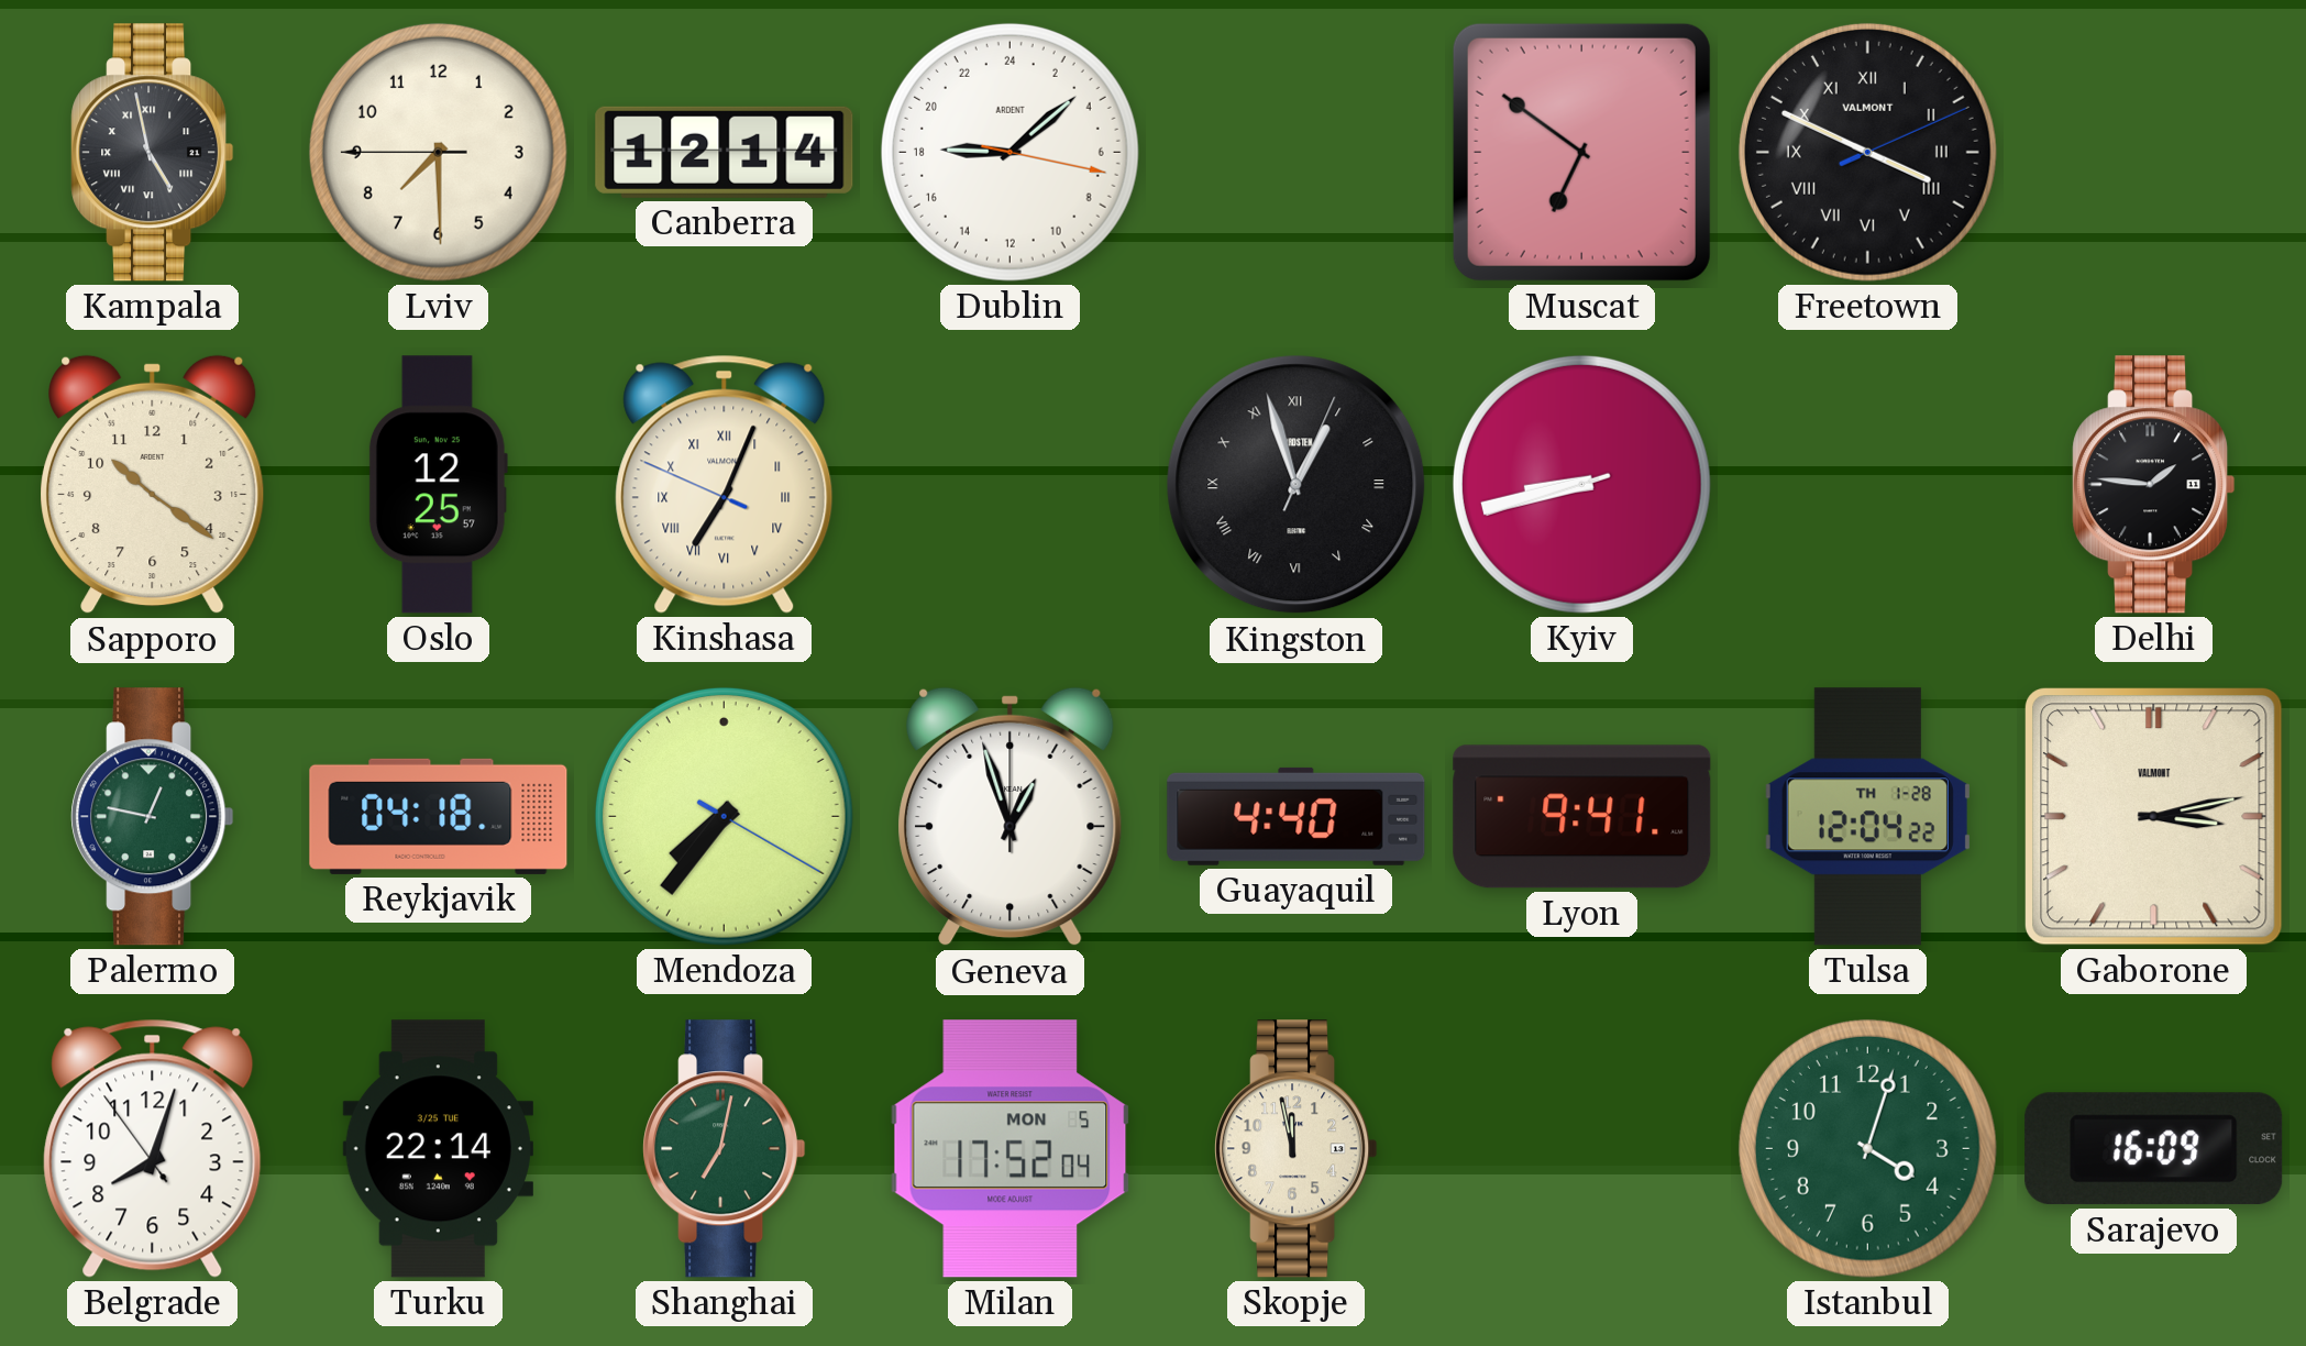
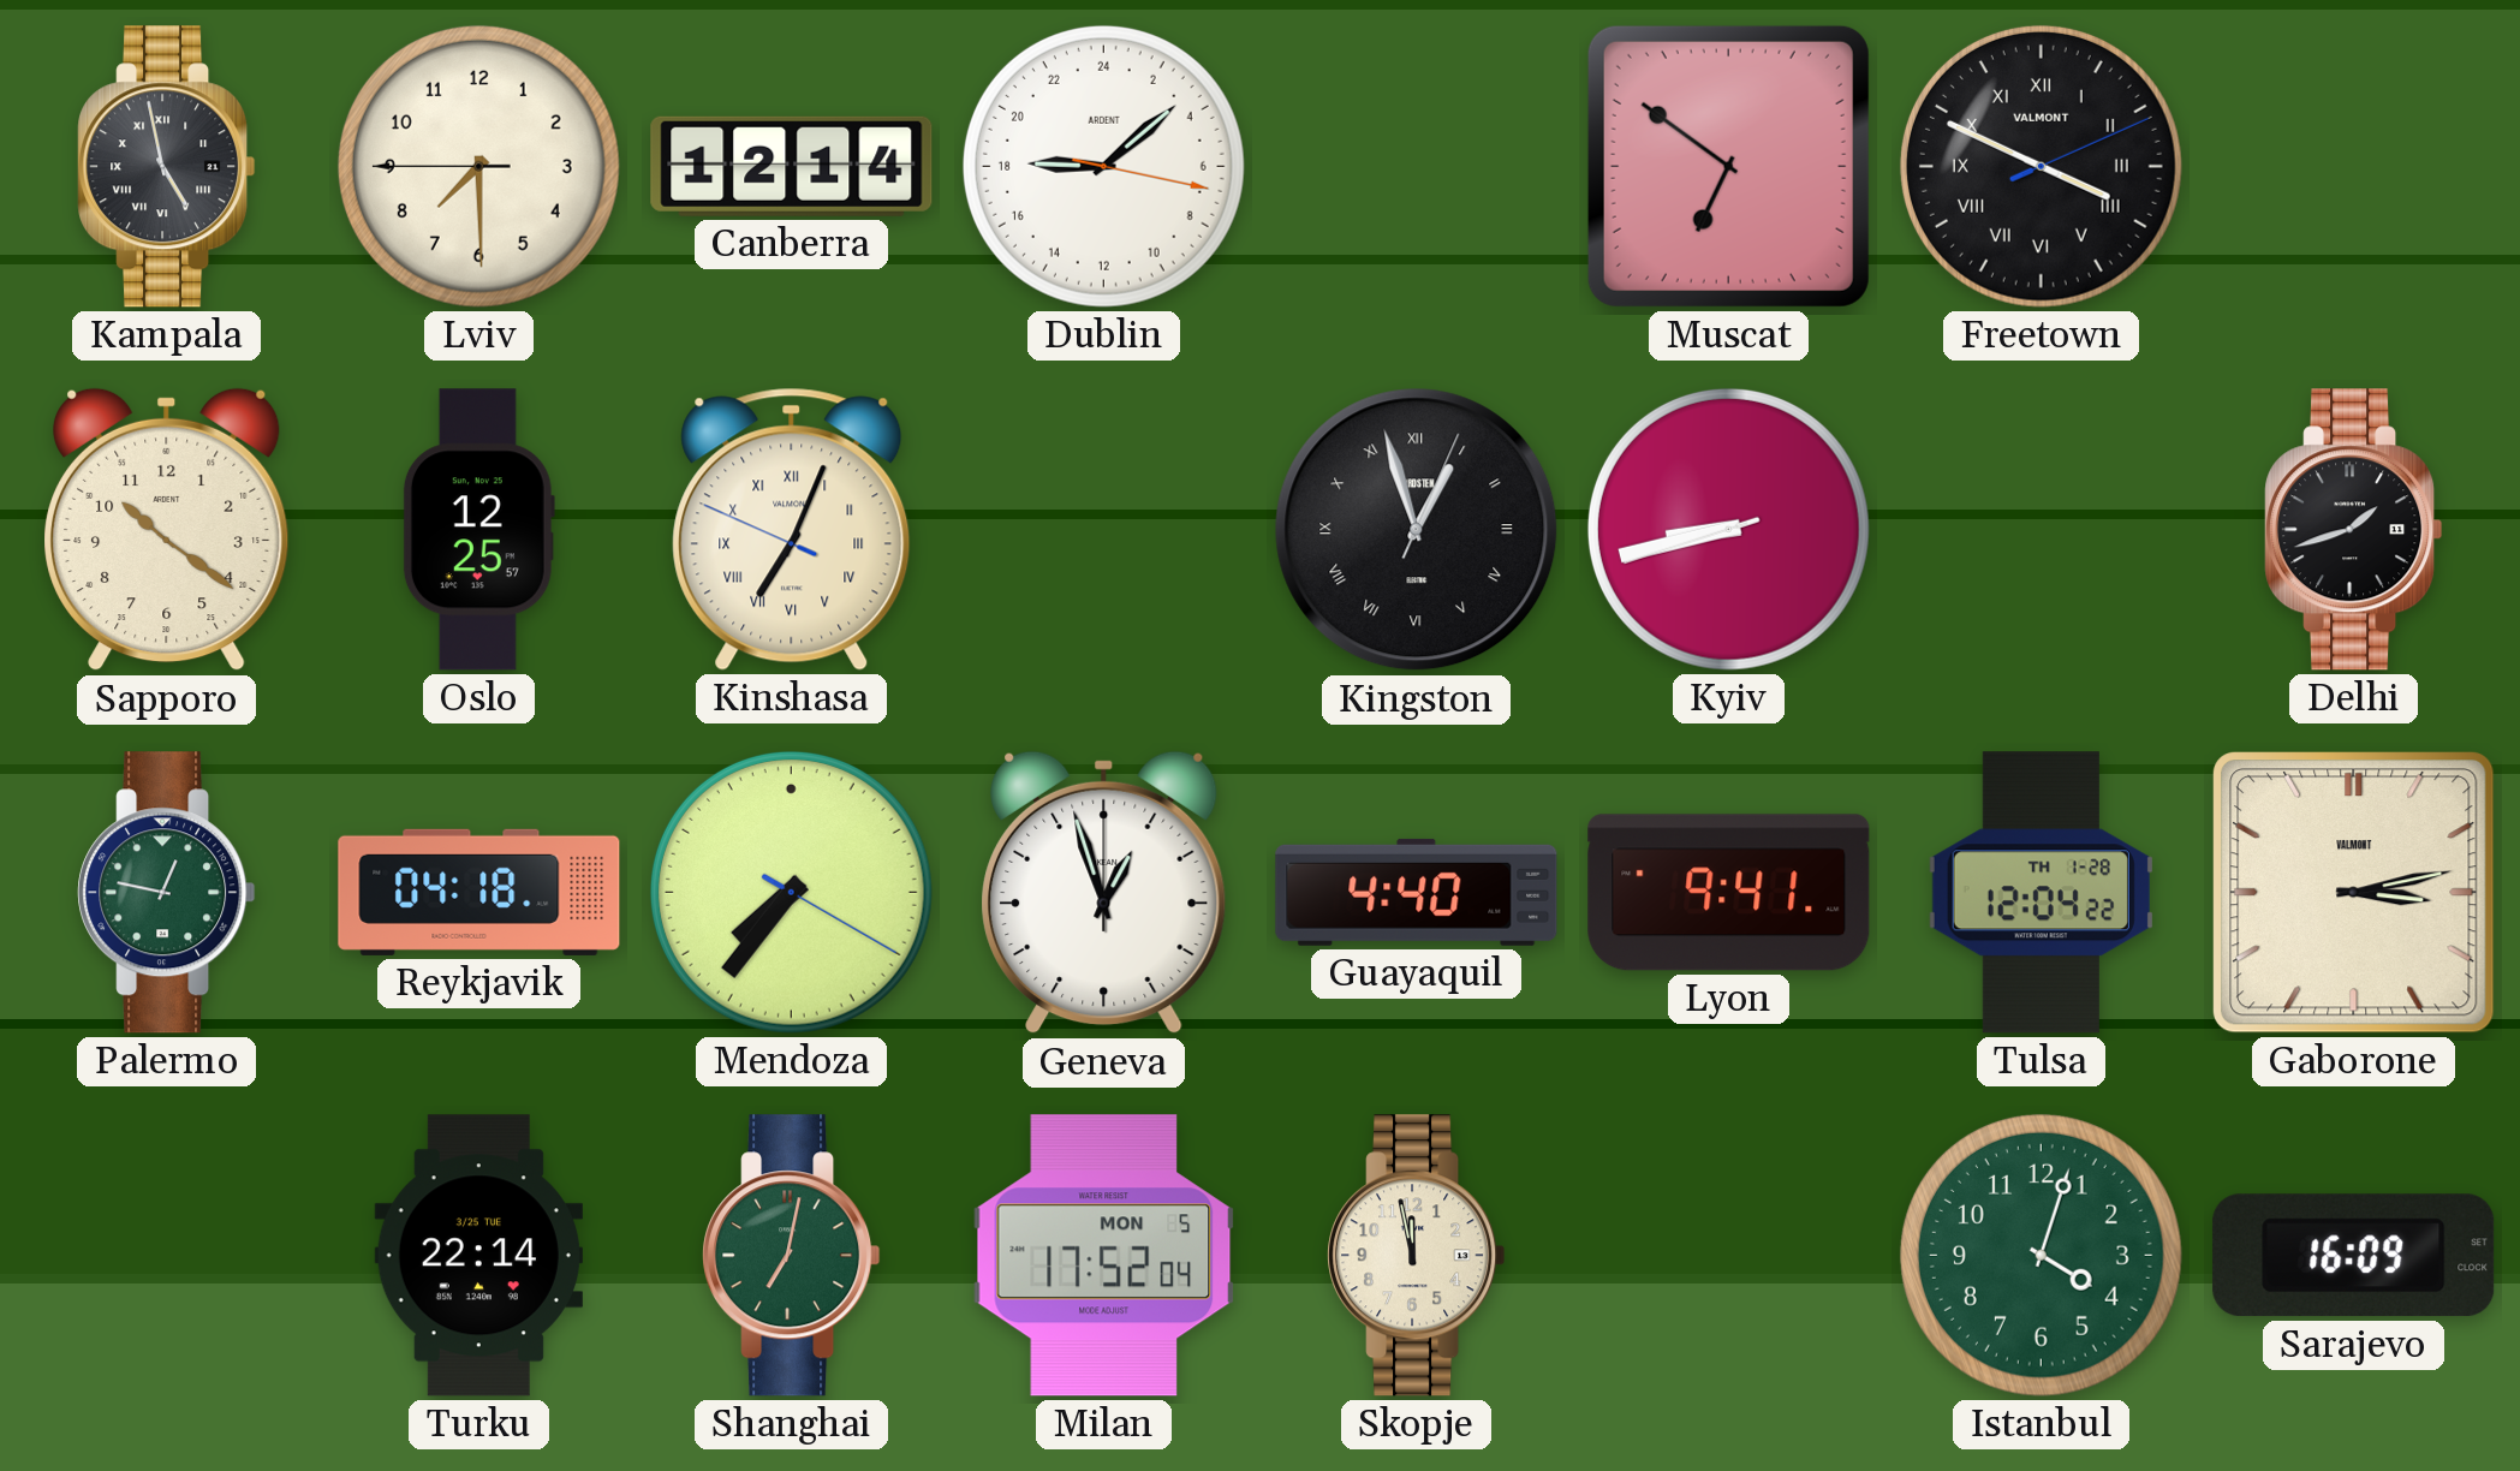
Delhi: 1:46 -> 1:42 (2354, 530)
Belgrade: 8:02 -> none (153, 1148)
